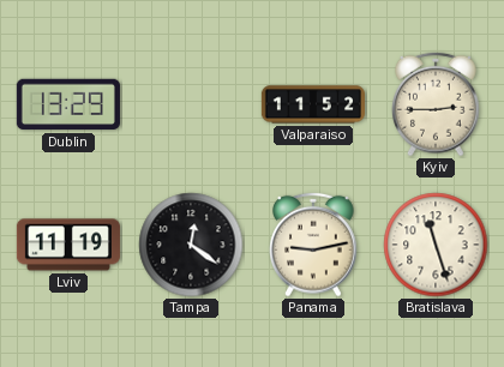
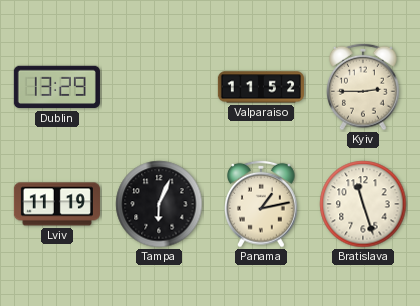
Tampa: 12:21 -> 6:04 (159, 204)
Panama: 9:13 -> 1:13 (262, 204)
